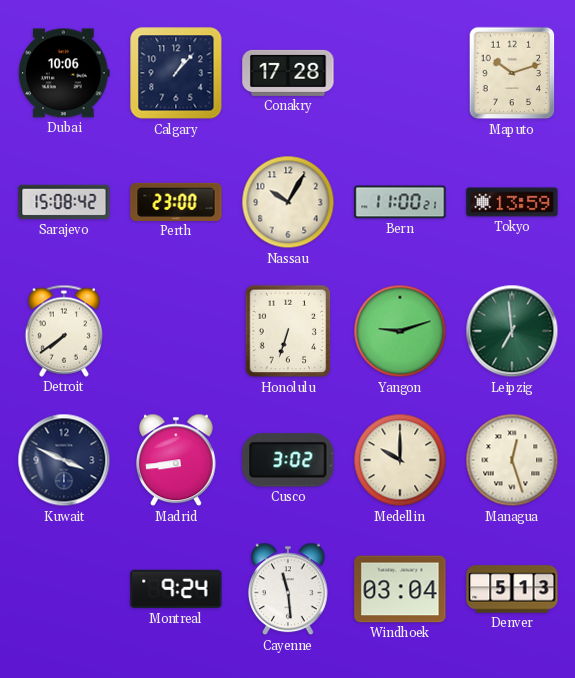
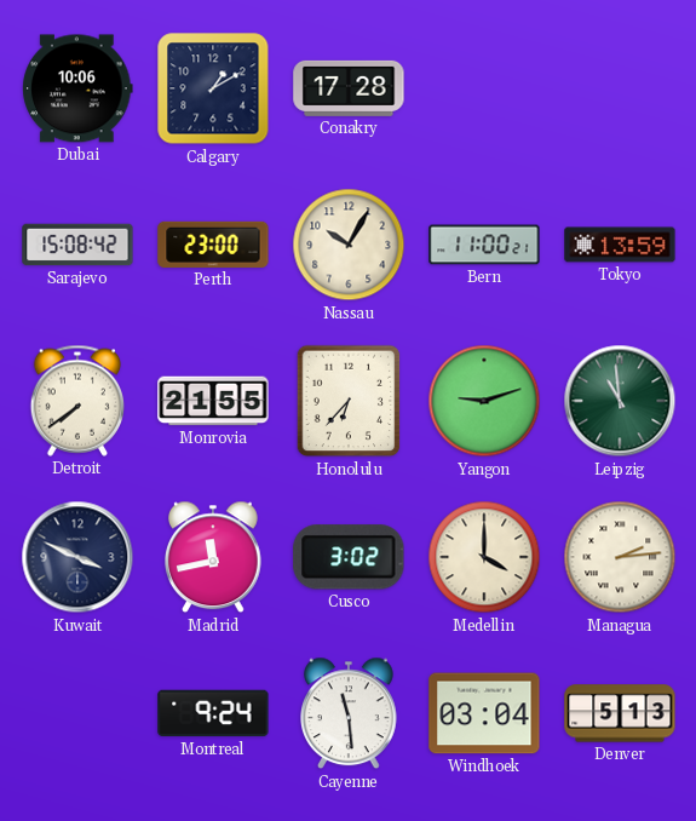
Calgary: 1:07 -> 1:10 (213, 88)
Maputo: 10:12 -> none (512, 73)
Monrovia: none -> 21:55 (213, 401)
Honolulu: 6:33 -> 6:37 (349, 401)
Leipzig: 6:59 -> 10:59 (620, 401)
Madrid: 8:44 -> 11:43 (214, 557)
Medellin: 10:00 -> 4:00 (484, 557)
Managua: 12:27 -> 2:14 (620, 557)
